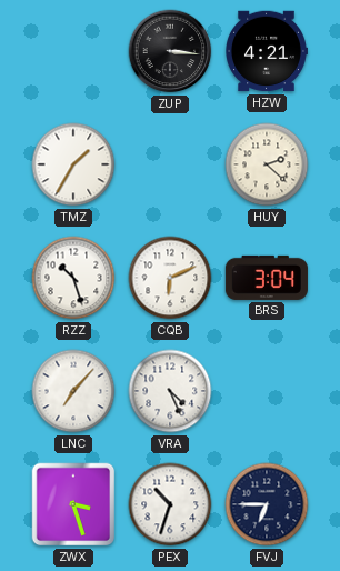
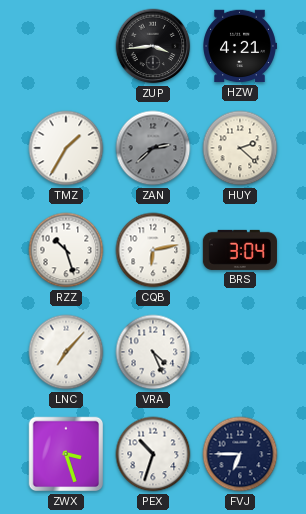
ZUP: 3:16 -> 3:44 (153, 46)
ZAN: none -> 2:38 (153, 148)
CQB: 6:11 -> 6:13 (153, 250)
